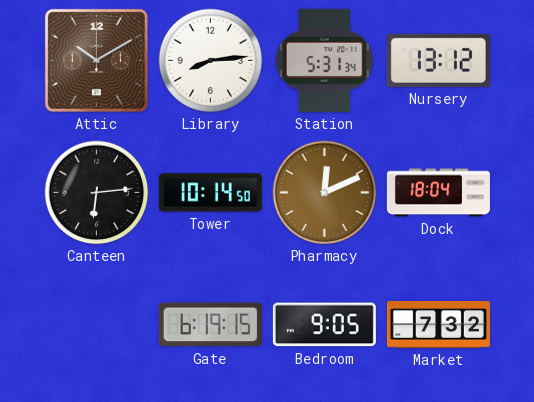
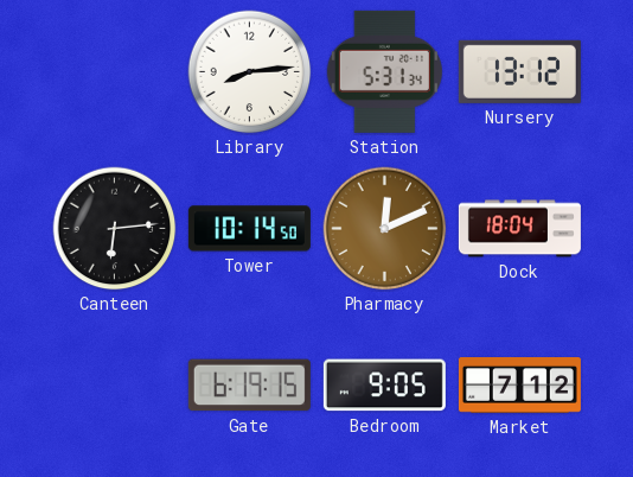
Attic: 10:10 -> none (96, 60)
Market: 7:32 -> 7:12 (519, 386)
